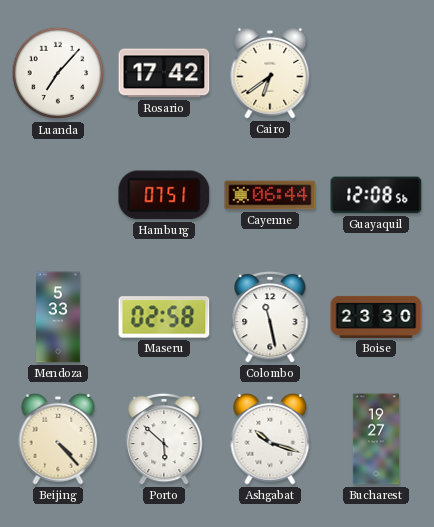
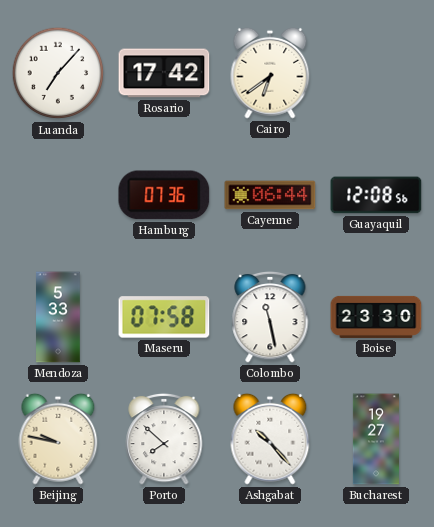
Hamburg: 07:51 -> 07:36 (164, 195)
Maseru: 02:58 -> 07:58 (164, 317)
Beijing: 4:23 -> 9:47 (58, 439)
Porto: 5:52 -> 7:52 (164, 439)
Ashgabat: 10:18 -> 10:23 (270, 439)
